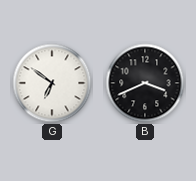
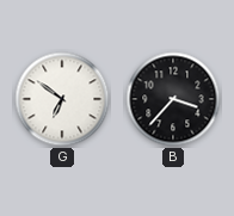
B: 3:41 -> 3:37 (173, 99)
